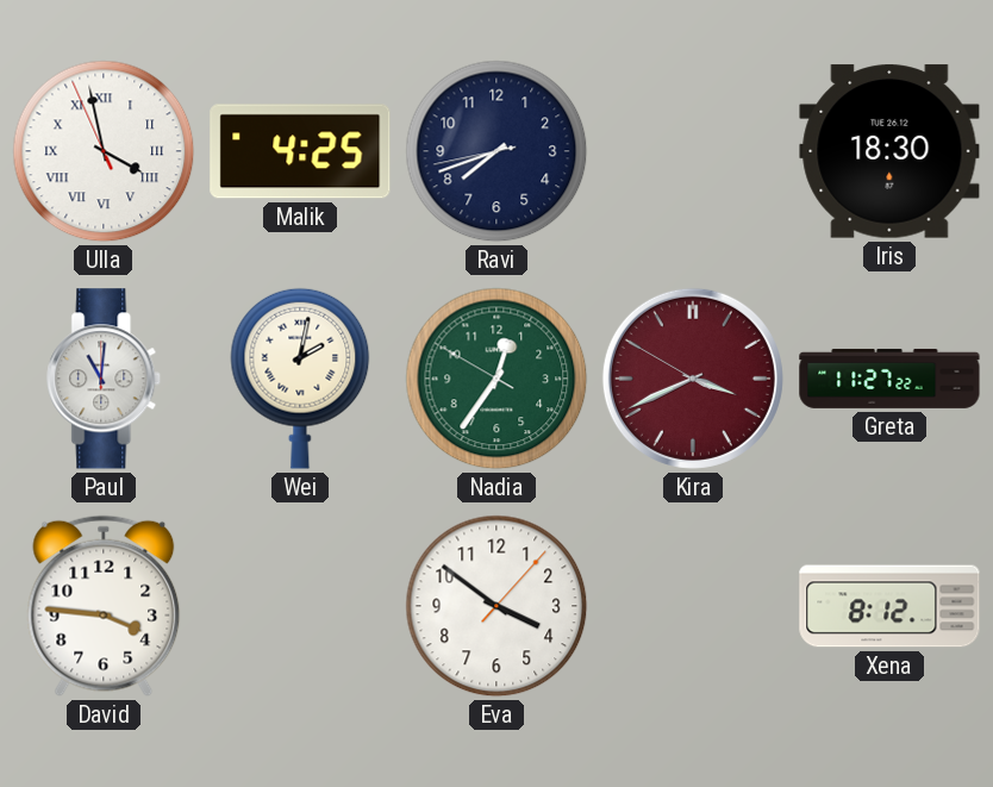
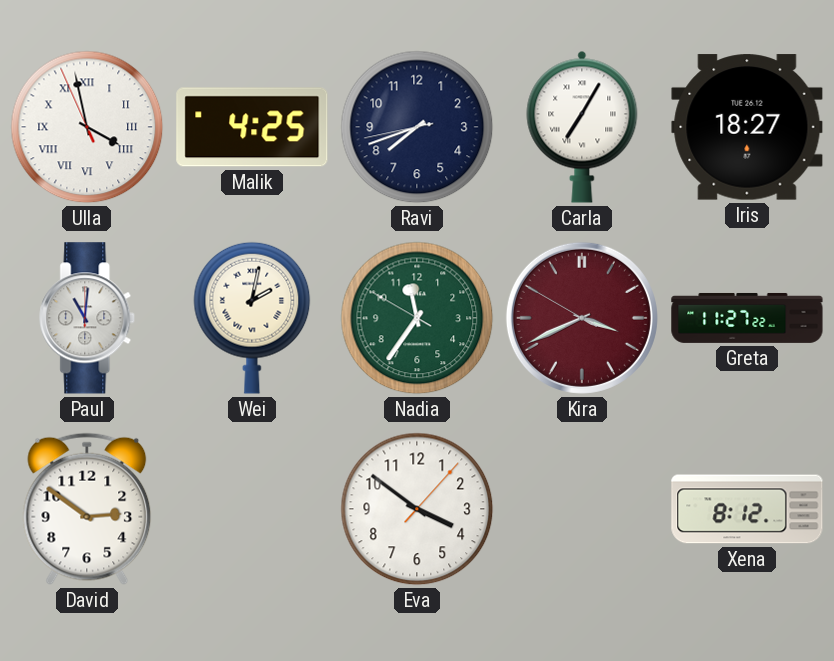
Carla: none -> 7:05 (582, 127)
Iris: 18:30 -> 18:27 (747, 127)
Nadia: 12:35 -> 11:35 (417, 318)
David: 3:46 -> 2:51 (87, 509)
